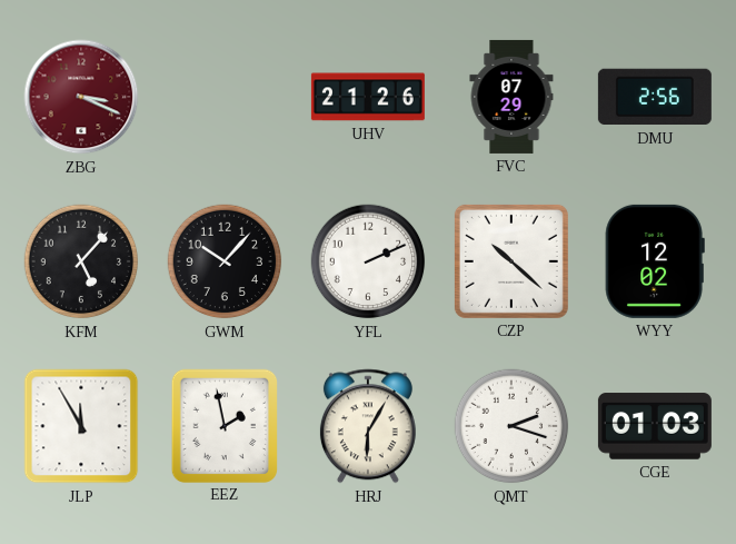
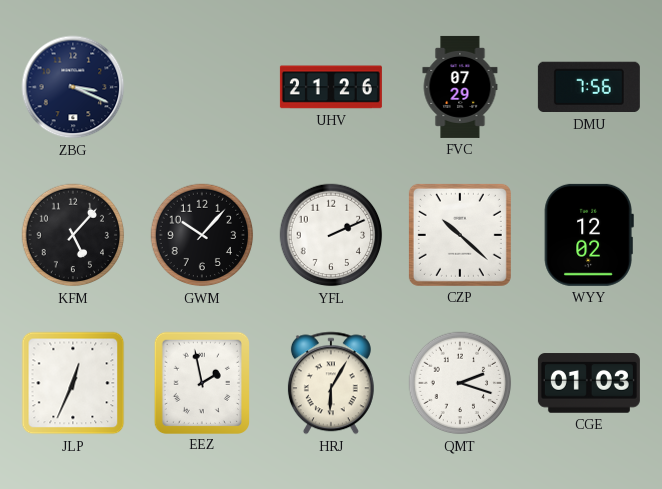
ZBG dial: burgundy -> navy (73, 87)
DMU: 2:56 -> 7:56 (589, 87)
JLP: 11:55 -> 12:34 (73, 383)
